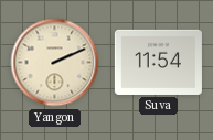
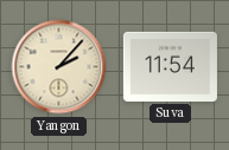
Yangon: 2:11 -> 2:07 (59, 67)
